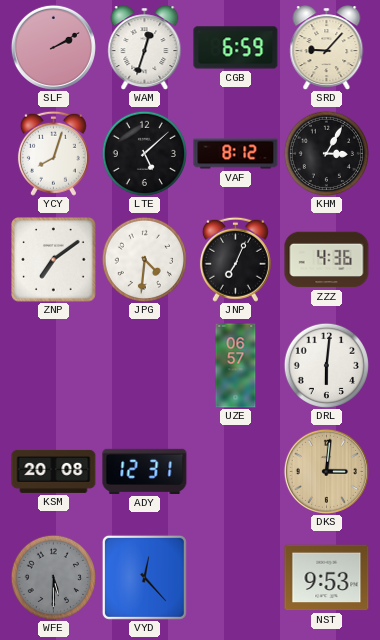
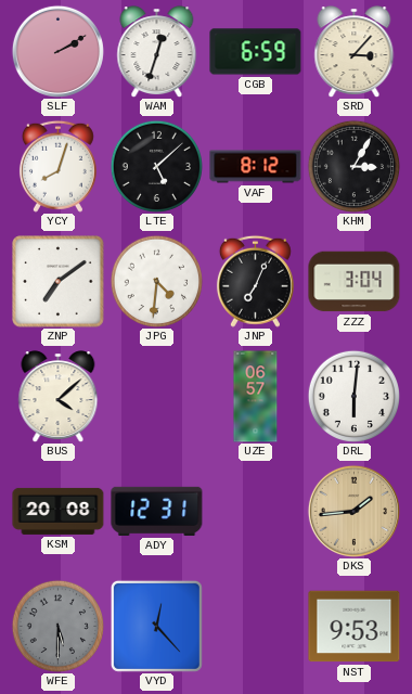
SRD: 9:07 -> 3:07 (355, 52)
ZZZ: 4:36 -> 3:04 (355, 282)
BUS: none -> 4:08 (59, 397)
DKS: 3:01 -> 1:44 (353, 511)
